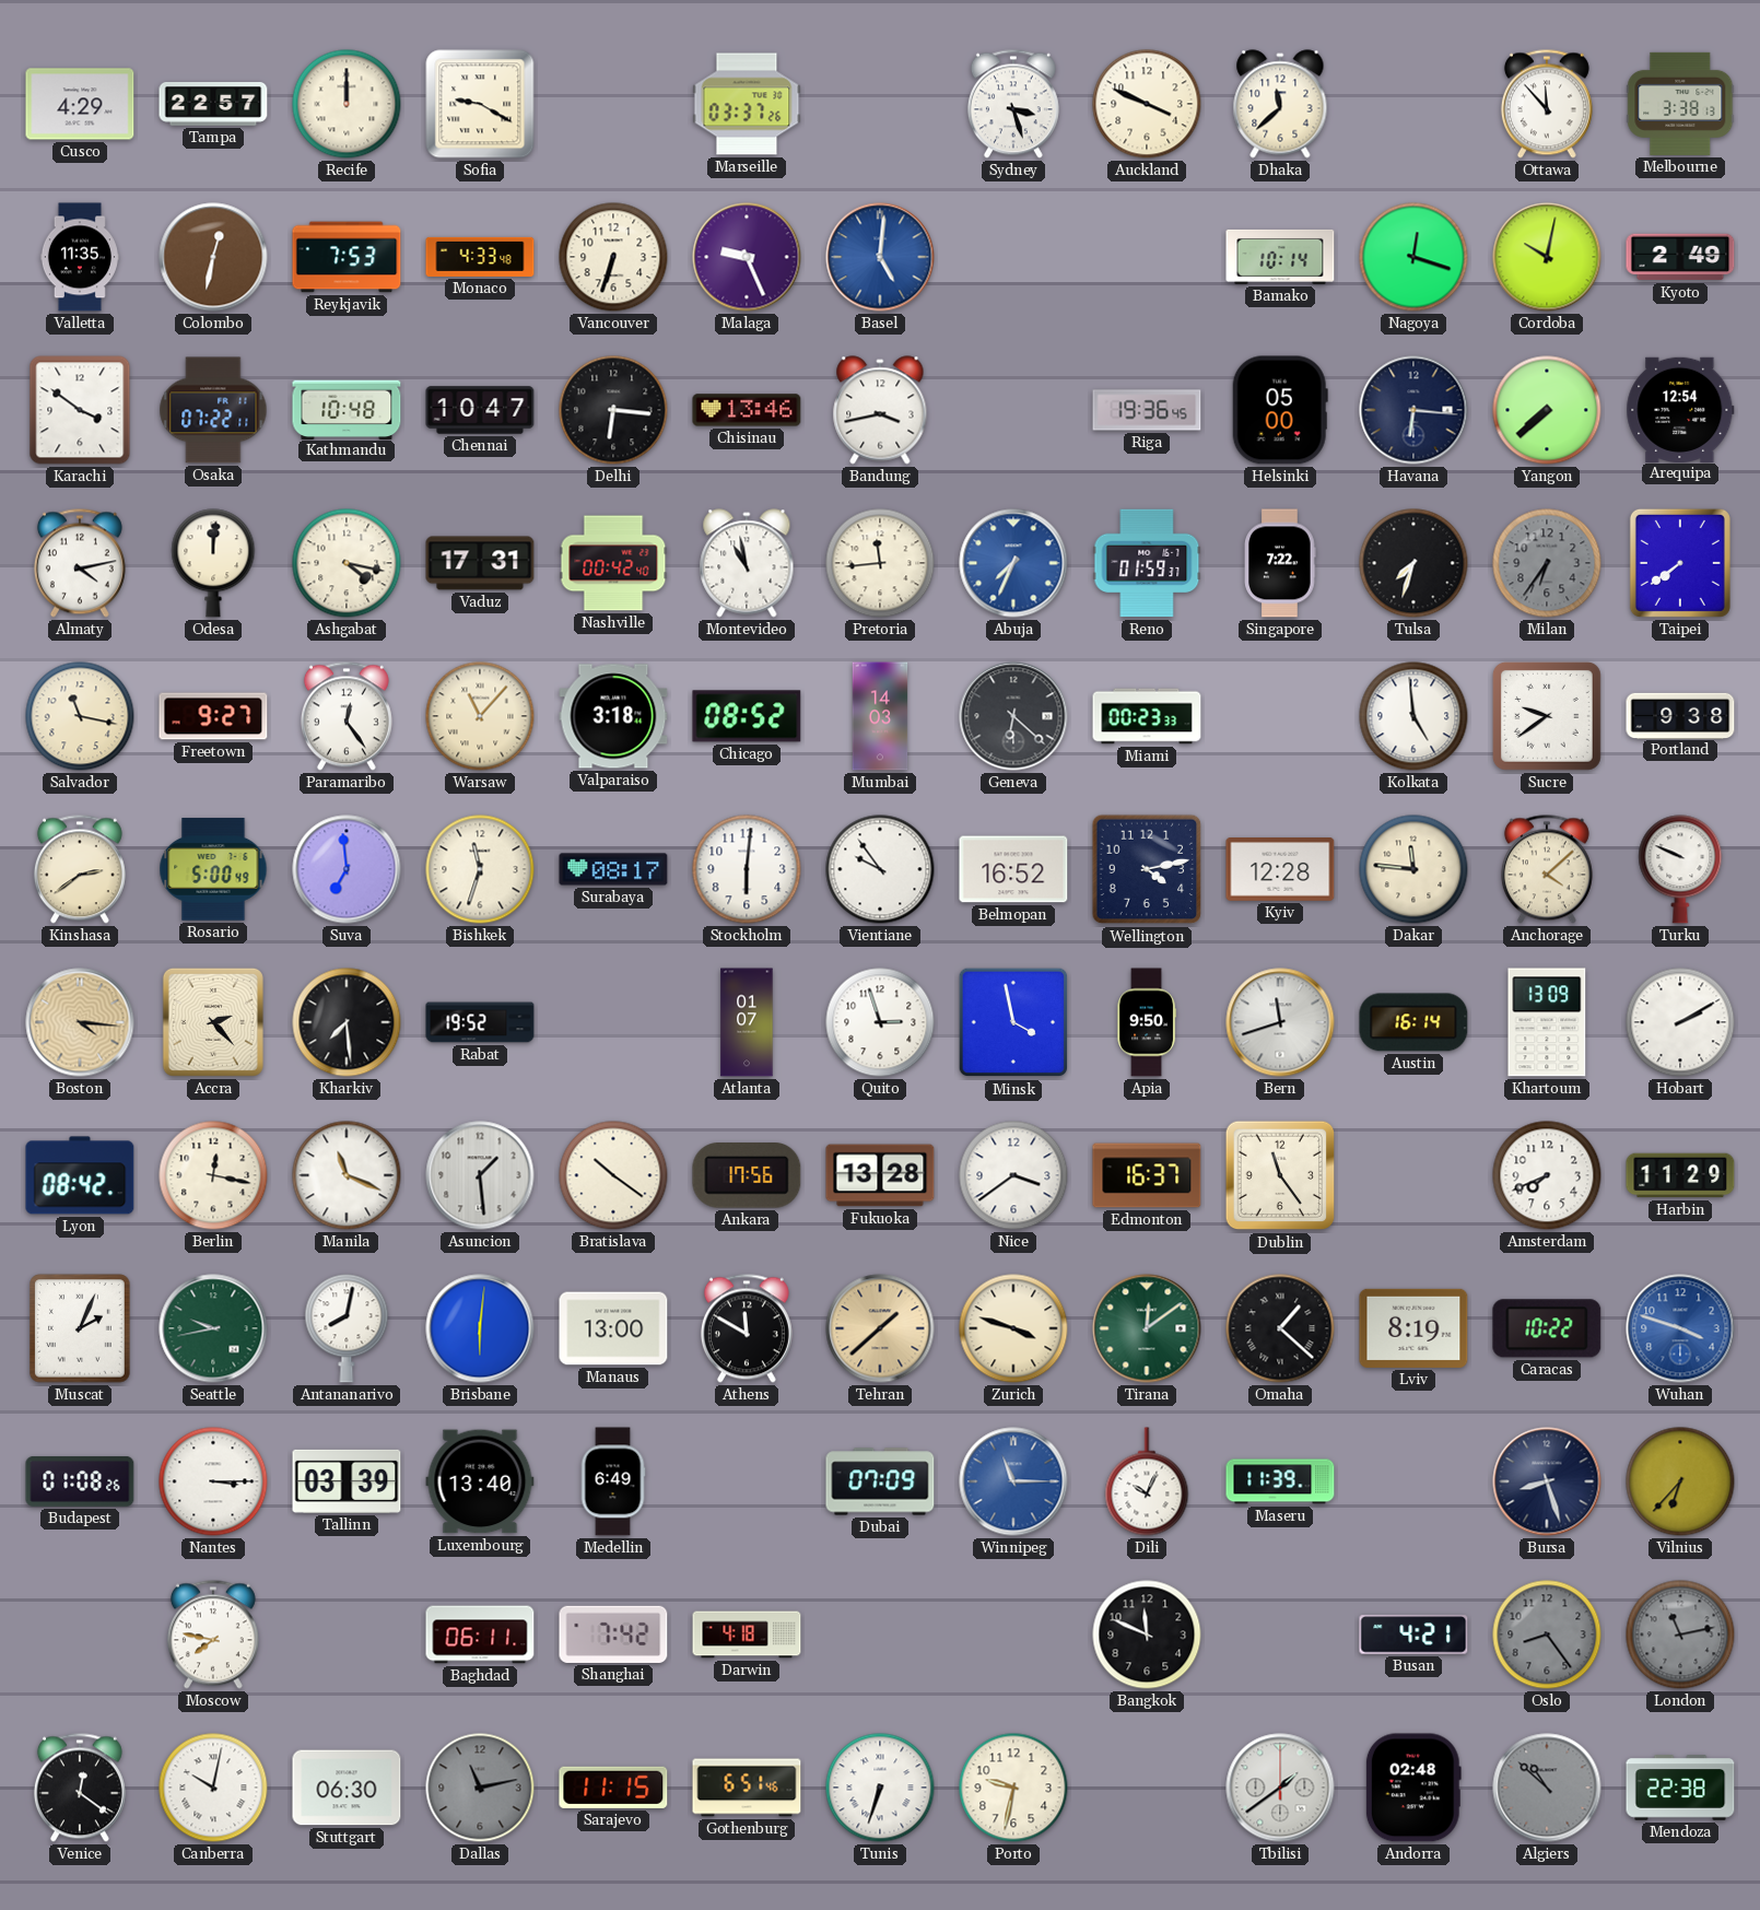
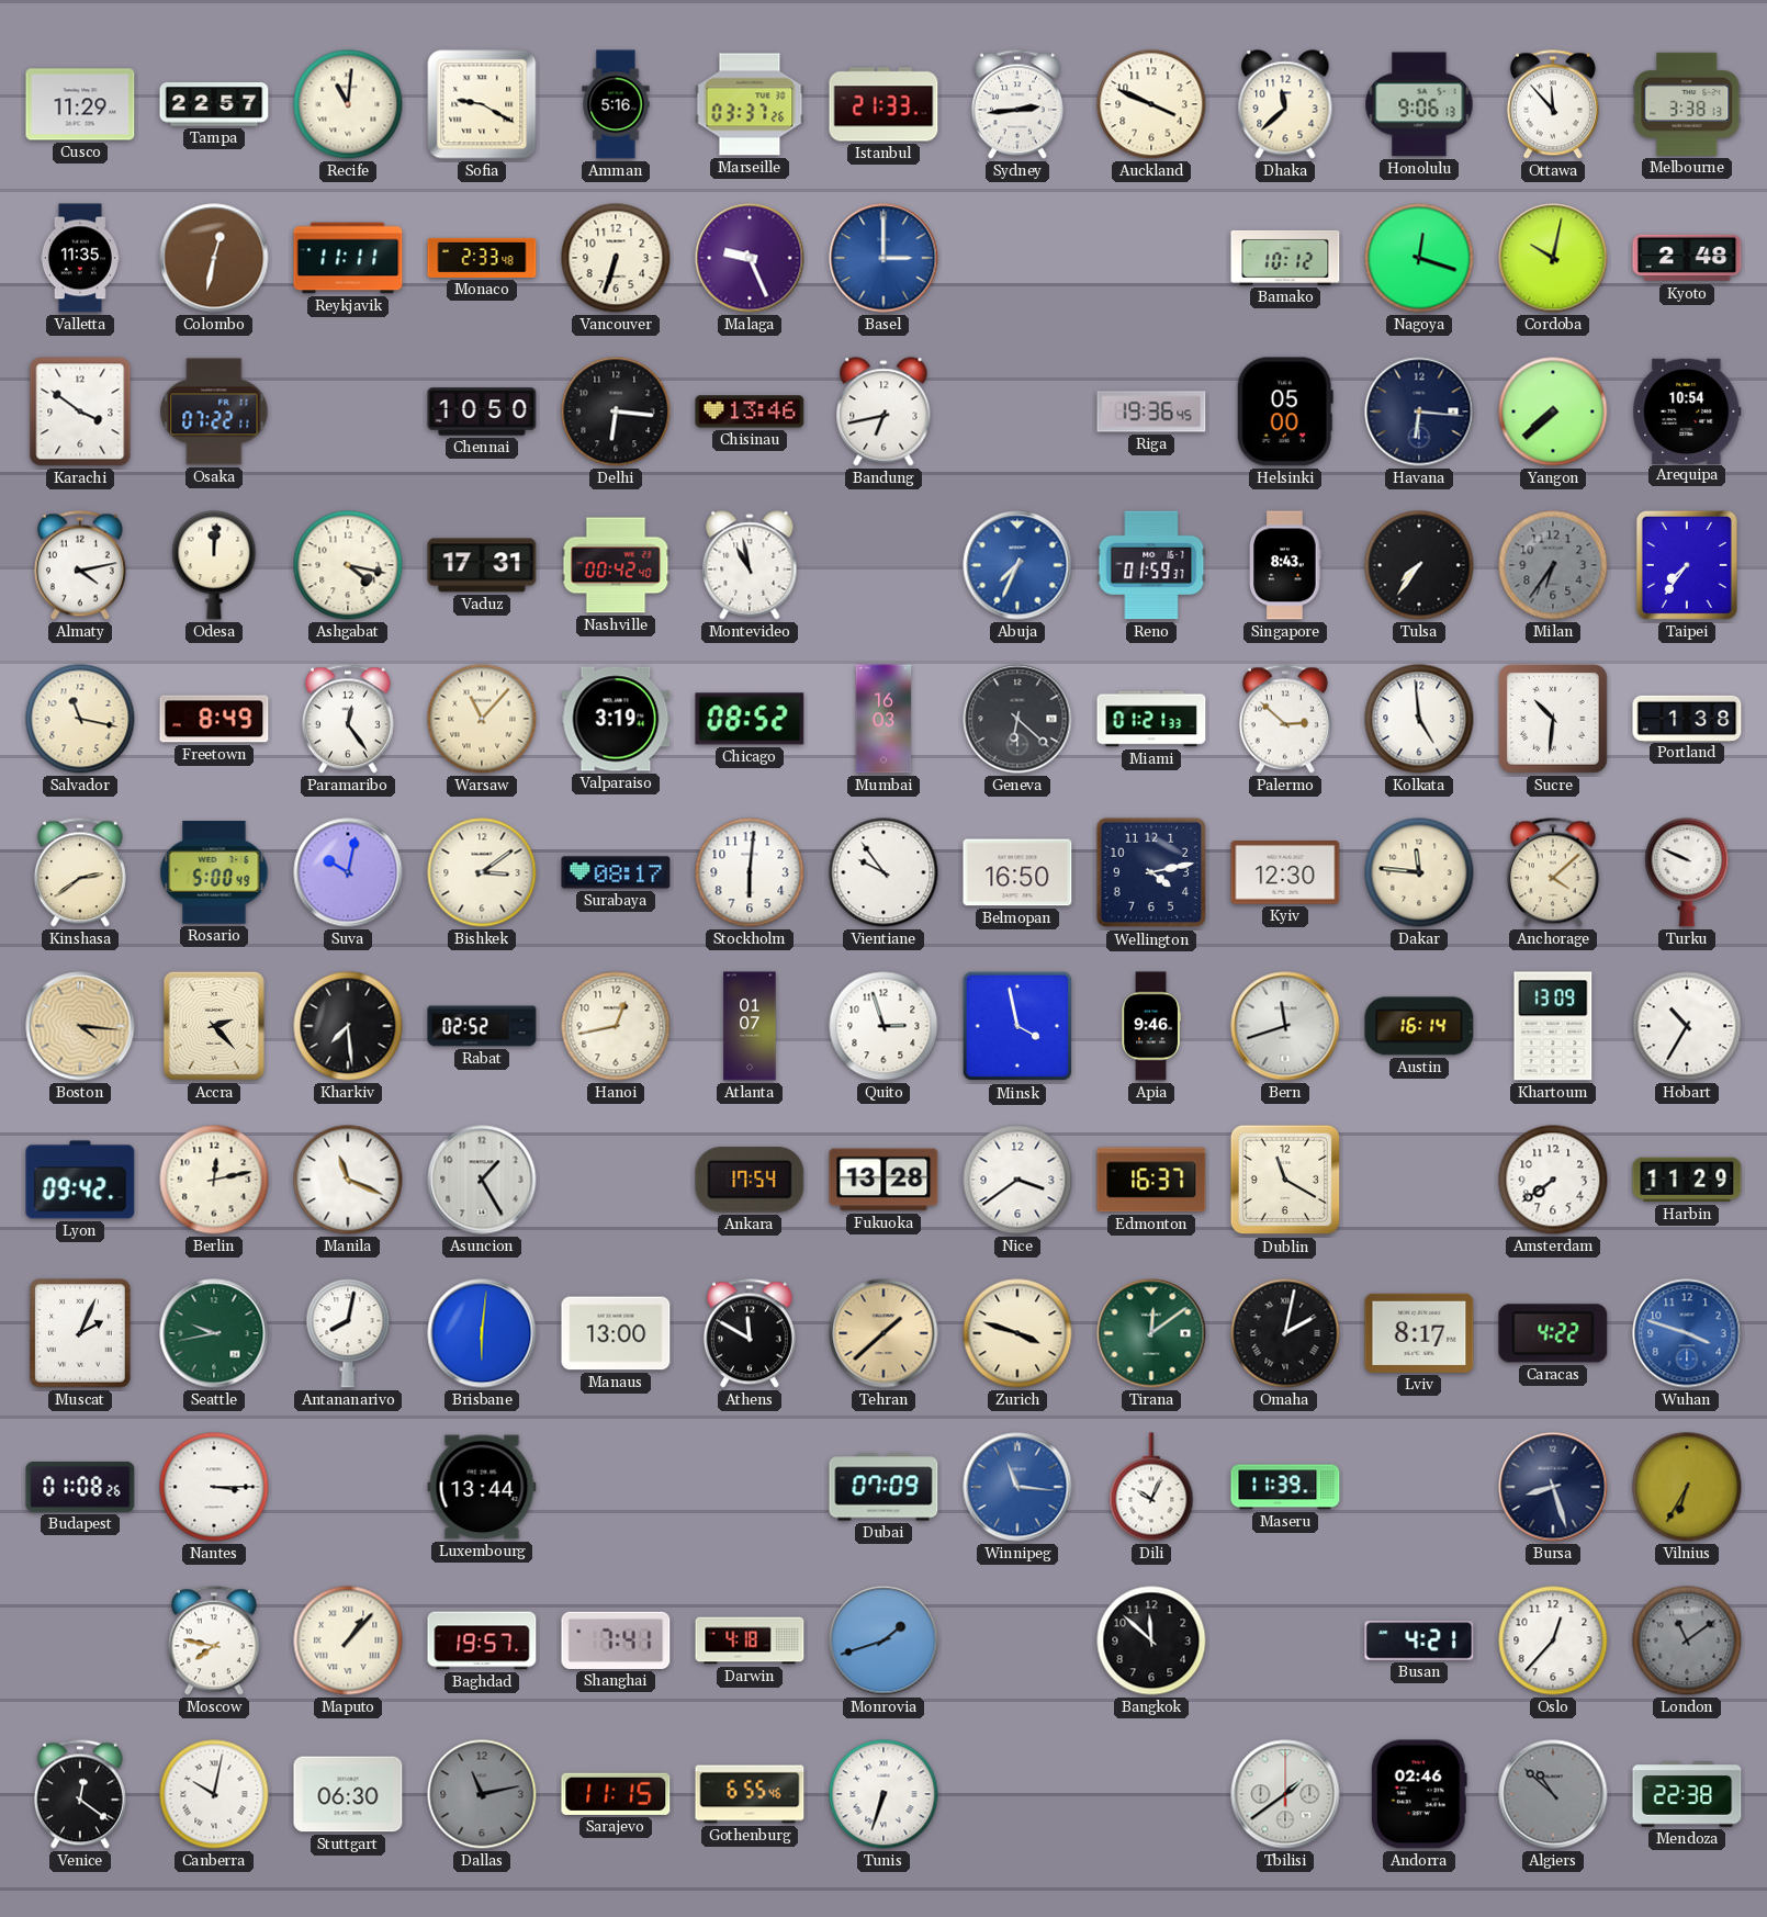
Cusco: 4:29 -> 11:29 (80, 104)
Recife: 12:00 -> 11:01 (348, 104)
Amman: none -> 5:16 (616, 104)
Istanbul: none -> 21:33 (883, 104)
Sydney: 3:27 -> 2:44 (1017, 104)
Honolulu: none -> 9:06 (1419, 104)
Reykjavik: 7:53 -> 11:11 (348, 258)
Monaco: 4:33 -> 2:33 (482, 258)
Basel: 5:01 -> 3:00 (883, 258)
Bamako: 10:14 -> 10:12 (1285, 258)
Kyoto: 2:49 -> 2:48 (1687, 258)
Kathmandu: 10:48 -> none (347, 409)
Chennai: 10:47 -> 10:50 (482, 411)
Bandung: 3:43 -> 6:43 (883, 411)
Arequipa: 12:54 -> 10:54 (1687, 410)
Pretoria: 11:44 -> none (880, 563)
Singapore: 7:22 -> 8:43 (1285, 565)
Tulsa: 7:33 -> 7:36 (1419, 565)
Taipei: 7:39 -> 7:36 (1687, 565)
Freetown: 9:27 -> 8:49 (214, 719)
Valparaiso: 3:18 -> 3:19 (616, 719)
Mumbai: 14:03 -> 16:03 (883, 719)
Miami: 00:23 -> 01:21 (1151, 719)
Palermo: none -> 2:52 (1285, 719)
Sucre: 9:39 -> 10:31 (1553, 719)
Portland: 9:38 -> 1:38 (1687, 718)
Suva: 6:59 -> 10:02 (348, 872)
Bishkek: 11:33 -> 3:09 (482, 872)
Belmopan: 16:52 -> 16:50 (1017, 872)
Kyiv: 12:28 -> 12:30 (1285, 873)
Rabat: 19:52 -> 02:52 (482, 1026)
Hanoi: none -> 12:43 (616, 1026)
Apia: 9:50 -> 9:46 (1151, 1026)
Hobart: 2:10 -> 10:35 (1687, 1026)
Lyon: 08:42 -> 09:42 (80, 1180)
Berlin: 12:17 -> 12:13 (214, 1180)
Asuncion: 1:29 -> 1:25 (482, 1180)
Bratislava: 10:21 -> none (613, 1175)
Ankara: 17:56 -> 17:54 (750, 1181)
Dublin: 11:24 -> 11:20 (1285, 1180)
Amsterdam: 7:41 -> 7:39 (1553, 1180)
Omaha: 1:22 -> 2:02 (1285, 1333)
Lviv: 8:19 -> 8:17 (1419, 1333)
Caracas: 10:22 -> 4:22 (1553, 1333)
Tallinn: 03:39 -> none (347, 1481)
Luxembourg: 13:40 -> 13:44 (482, 1487)
Medellin: 6:49 -> none (613, 1481)
Winnipeg: 11:15 -> 11:16 (1017, 1487)
Vilnius: 6:37 -> 6:35 (1687, 1487)
Maputo: none -> 1:07 (348, 1640)
Baghdad: 06:11 -> 19:57 (482, 1640)
Shanghai: 7:42 -> 7:41 (616, 1640)
Monrovia: none -> 1:42 (883, 1640)
Bangkok: 11:49 -> 11:52 (1151, 1640)
Oslo: 8:24 -> 12:37 (1553, 1640)
Oslo dial: grey -> white (1553, 1640)
London: 11:13 -> 11:09 (1687, 1640)
Gothenburg: 6:51 -> 6:55 (750, 1794)
Porto: 9:32 -> none (1013, 1788)
Andorra: 02:48 -> 02:46 (1419, 1794)
